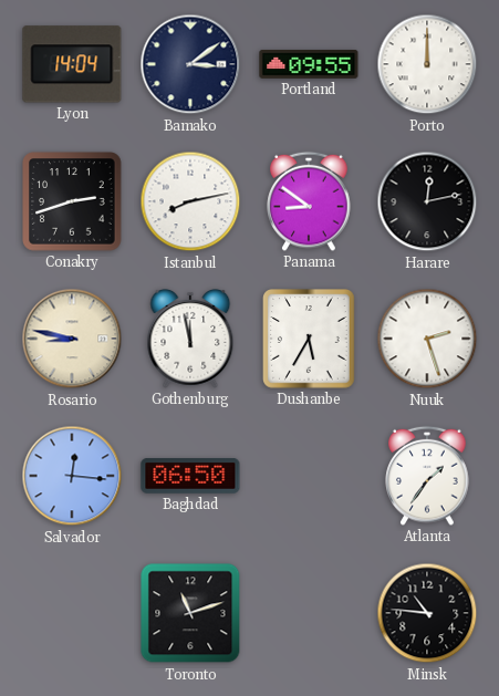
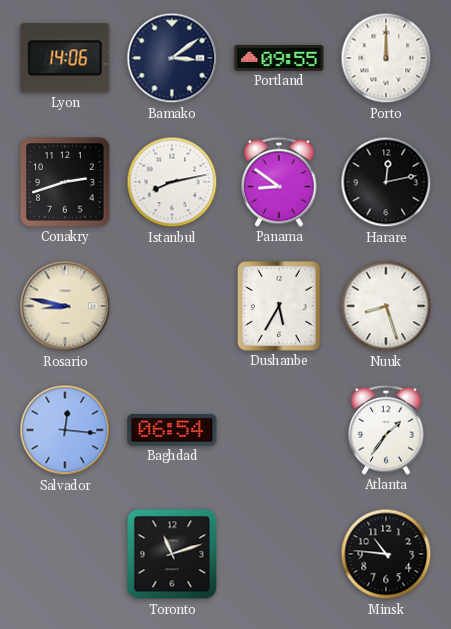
Lyon: 14:04 -> 14:06 (65, 58)
Gothenburg: 11:58 -> none (190, 339)
Nuuk: 2:27 -> 8:27 (386, 306)
Baghdad: 06:50 -> 06:54 (172, 431)
